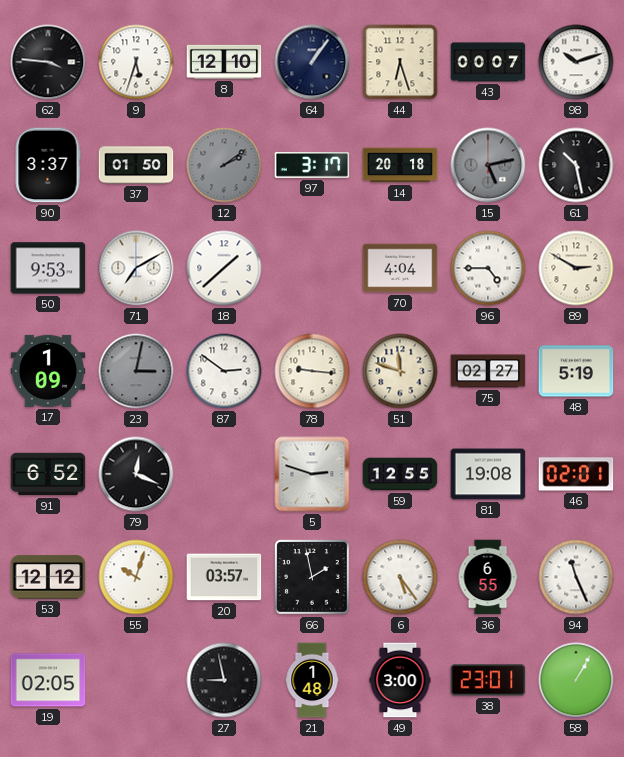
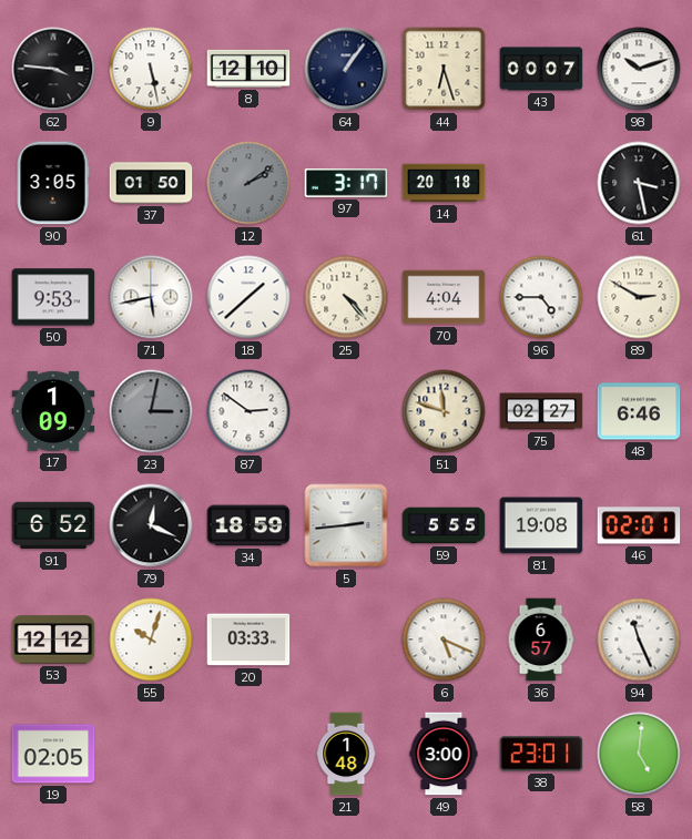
9: 5:33 -> 5:28 (151, 69)
90: 3:37 -> 3:05 (53, 183)
15: 5:13 -> none (488, 165)
61: 10:28 -> 3:28 (639, 183)
71: 7:10 -> 5:43 (151, 297)
25: none -> 4:23 (346, 297)
78: 9:16 -> none (312, 371)
48: 5:19 -> 6:46 (639, 411)
34: none -> 18:59 (248, 525)
5: 2:48 -> 2:44 (346, 525)
59: 12:55 -> 5:55 (444, 525)
20: 03:57 -> 03:33 (248, 640)
66: 1:58 -> none (313, 578)
6: 5:24 -> 5:19 (444, 640)
36: 6:55 -> 6:57 (541, 640)
27: 8:58 -> none (224, 680)
58: 1:05 -> 5:01 (639, 754)
